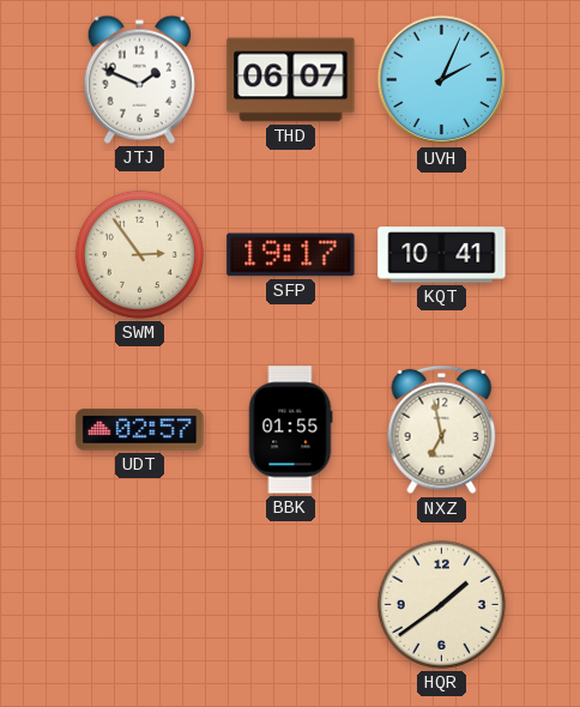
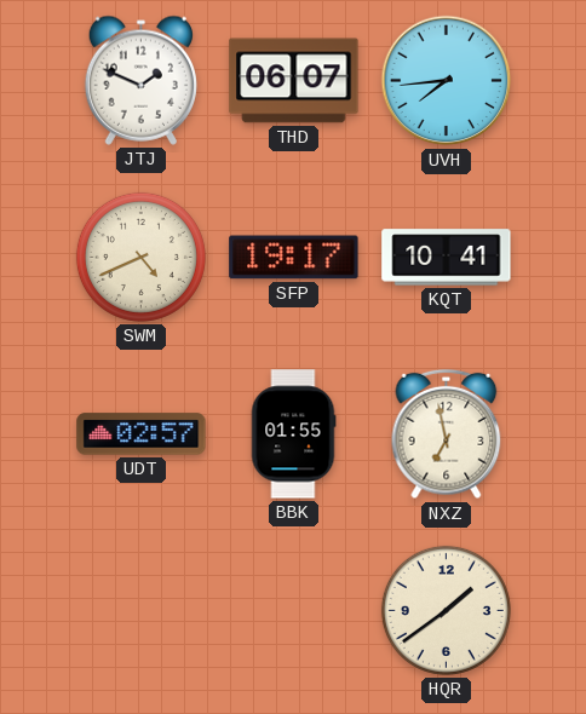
UVH: 2:04 -> 7:44 (447, 81)
SWM: 2:54 -> 4:41 (140, 257)
